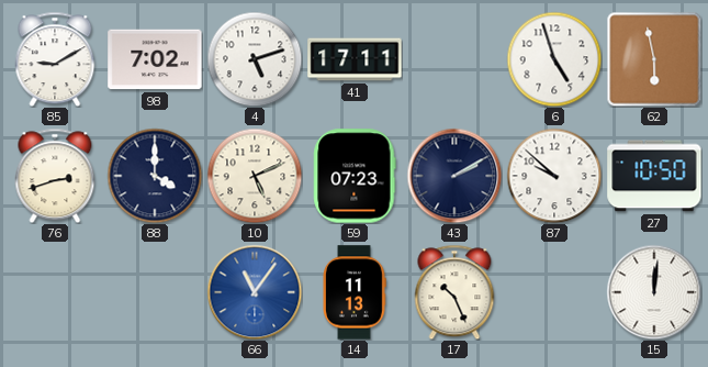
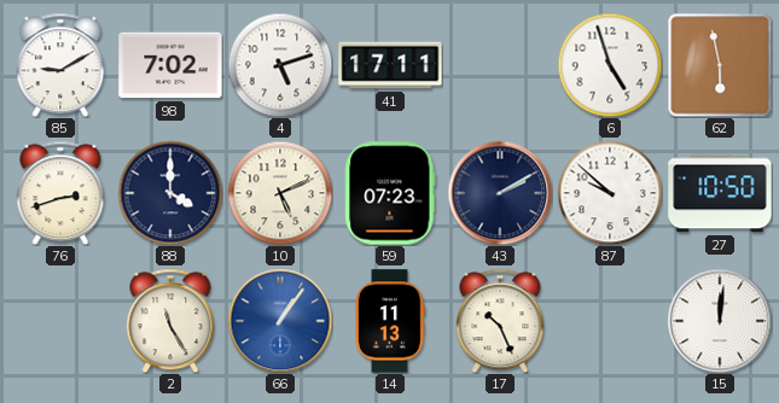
2: none -> 11:25 (170, 321)
66: 11:06 -> 1:06 (280, 321)
